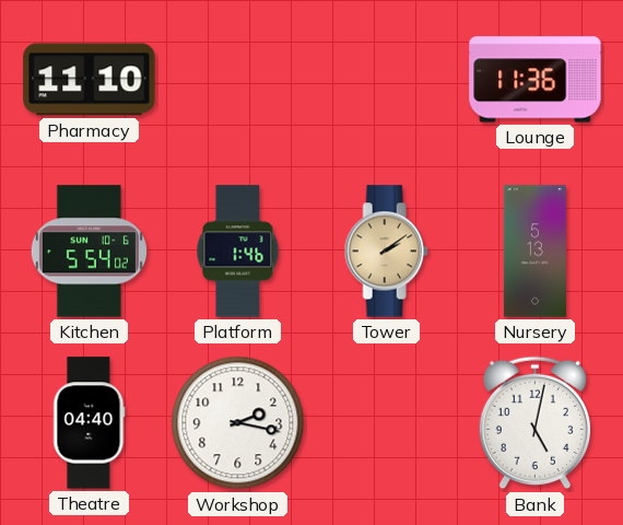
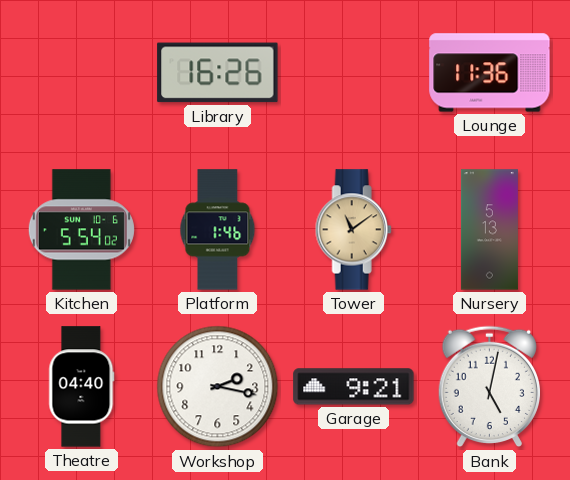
Pharmacy: 11:10 -> none (90, 80)
Library: none -> 16:26 (218, 73)
Tower: 2:09 -> 11:09 (353, 230)
Garage: none -> 9:21 (354, 387)
